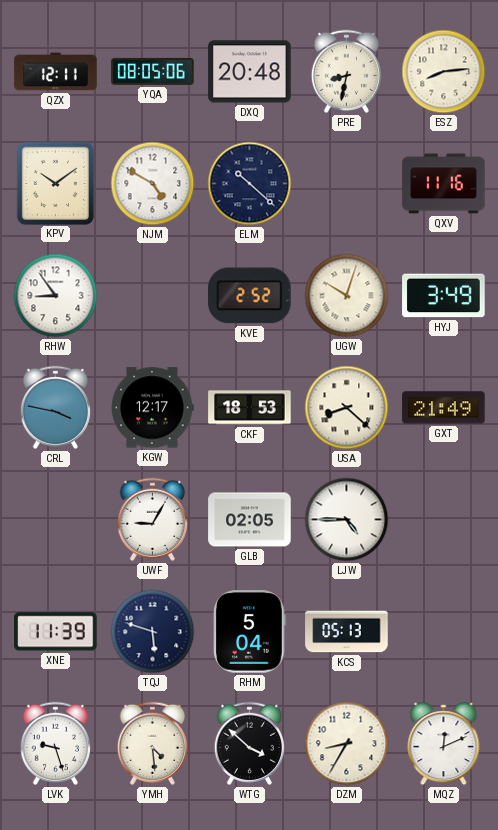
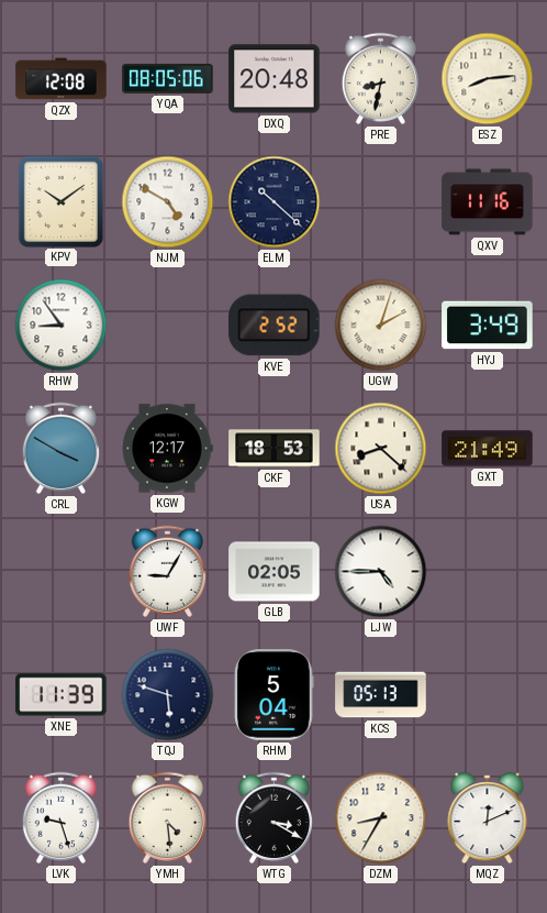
QZX: 12:11 -> 12:08 (62, 79)
UGW: 10:03 -> 2:03 (381, 326)
CRL: 3:47 -> 3:50 (60, 448)
WTG: 3:52 -> 3:20 (273, 817)
